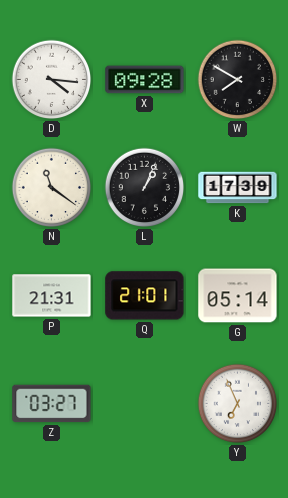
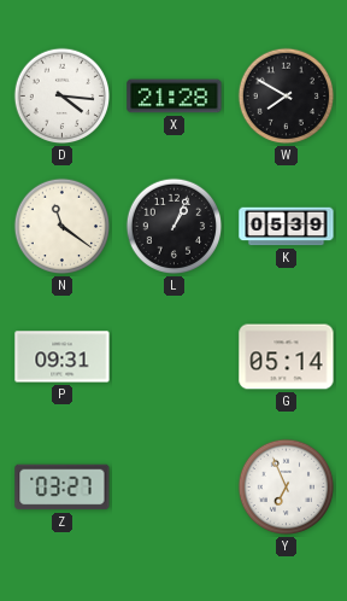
X: 09:28 -> 21:28 (175, 97)
K: 17:39 -> 05:39 (287, 227)
P: 21:31 -> 09:31 (63, 357)
Q: 21:01 -> none (145, 296)
